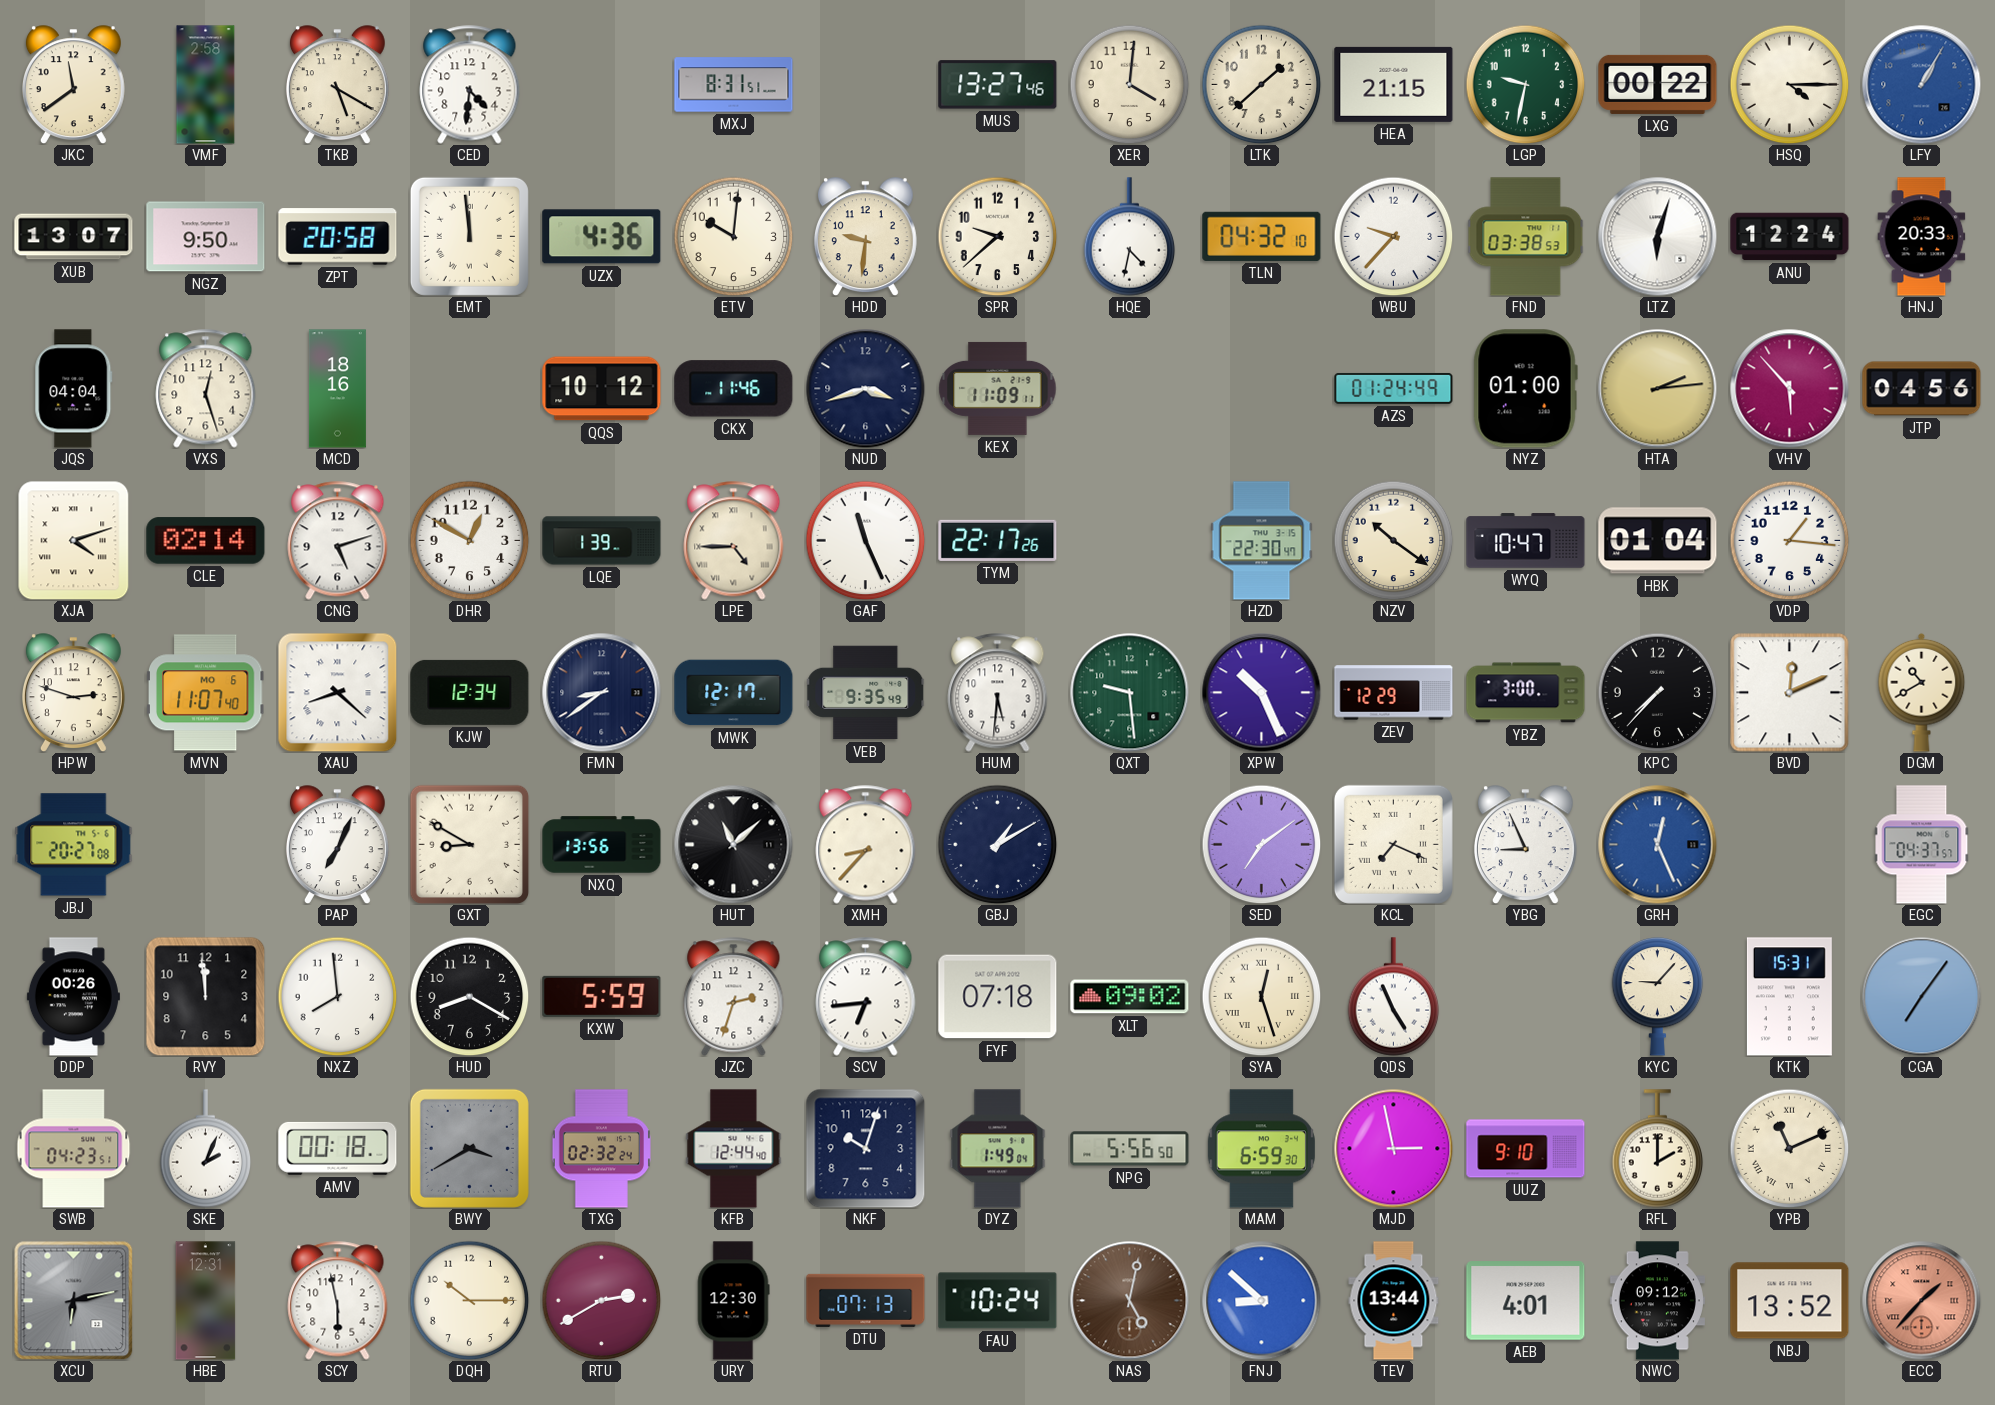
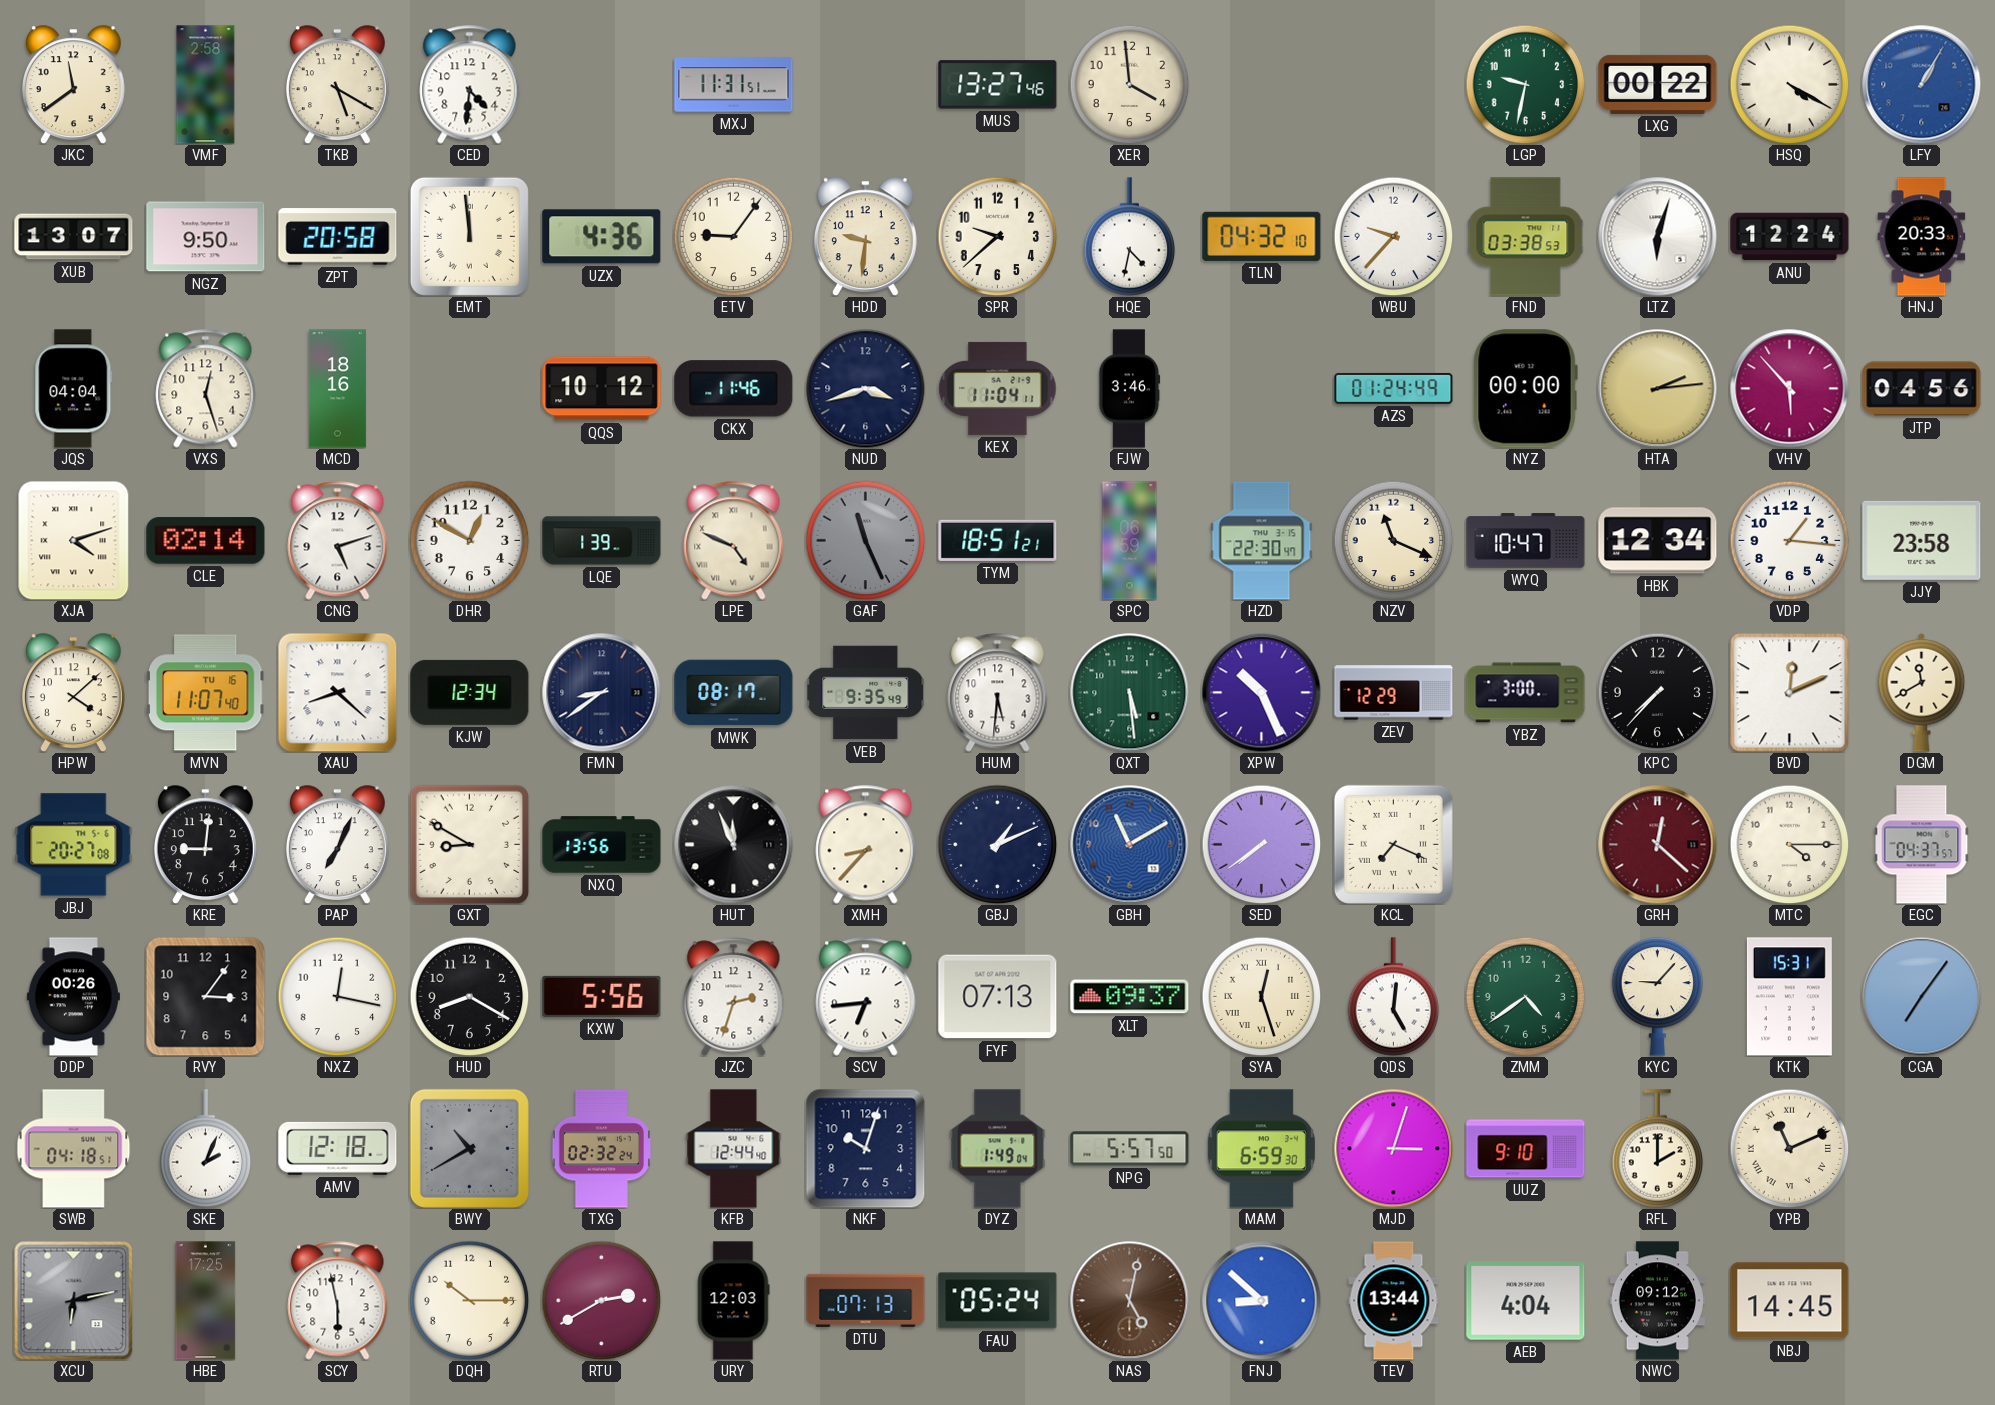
MXJ: 8:31 -> 11:31 (734, 85)
XER: 4:01 -> 3:59 (1129, 84)
LTK: 1:38 -> none (1261, 84)
HEA: 21:15 -> none (1394, 84)
HSQ: 4:15 -> 4:20 (1789, 84)
ETV: 10:01 -> 9:06 (733, 236)
KEX: 11:09 -> 11:04 (998, 388)
FJW: none -> 3:46 (1130, 389)
NYZ: 01:00 -> 00:00 (1525, 389)
LPE: 4:45 -> 4:49 (734, 541)
GAF dial: white -> grey (865, 540)
TYM: 22:17 -> 18:51 (998, 540)
SPC: none -> 06:59 (1130, 541)
NZV: 10:21 -> 11:19 (1393, 540)
HBK: 01:04 -> 12:34 (1658, 541)
JJY: none -> 23:58 (1922, 540)
HPW: 2:48 -> 4:08 (73, 693)
MVN date: MO 6 -> TU 16 (205, 693)
MWK: 12:17 -> 08:17 (734, 693)
QXT: 9:29 -> 5:29 (1130, 693)
DGM: 10:40 -> 11:40 (1922, 692)
KRE: none -> 9:01 (205, 845)
HUT: 11:08 -> 11:56 (734, 845)
GBJ: 1:10 -> 1:11 (997, 844)
GBH: none -> 11:10 (1130, 845)
SED: 7:09 -> 7:39 (1261, 844)
YBG: 8:56 -> none (1525, 845)
GRH: 12:26 -> 12:22 (1658, 845)
GRH dial: blue -> burgundy (1658, 845)
MTC: none -> 4:15 (1789, 844)
RVY: 11:59 -> 3:06 (205, 996)
NXZ: 7:59 -> 12:17 (337, 996)
KXW: 5:59 -> 5:56 (602, 996)
FYF: 07:18 -> 07:13 (998, 997)
XLT: 09:02 -> 09:37 (1130, 997)
QDS: 4:56 -> 5:01 (1394, 997)
ZMM: none -> 4:39 (1525, 996)
SWB: 04:23 -> 04:18 (74, 1149)
AMV: 00:18 -> 12:18 (338, 1148)
BWY: 3:40 -> 10:40 (469, 1148)
NPG: 5:56 -> 5:57 (1130, 1149)
MJD: 2:58 -> 3:03 (1394, 1149)
HBE: 12:31 -> 17:25 (206, 1301)
URY: 12:30 -> 12:03 (733, 1301)
FAU: 10:24 -> 05:24 (998, 1301)
AEB: 4:01 -> 4:04 (1526, 1301)
NBJ: 13:52 -> 14:45 (1790, 1301)
ECC: 1:37 -> none (1922, 1301)
